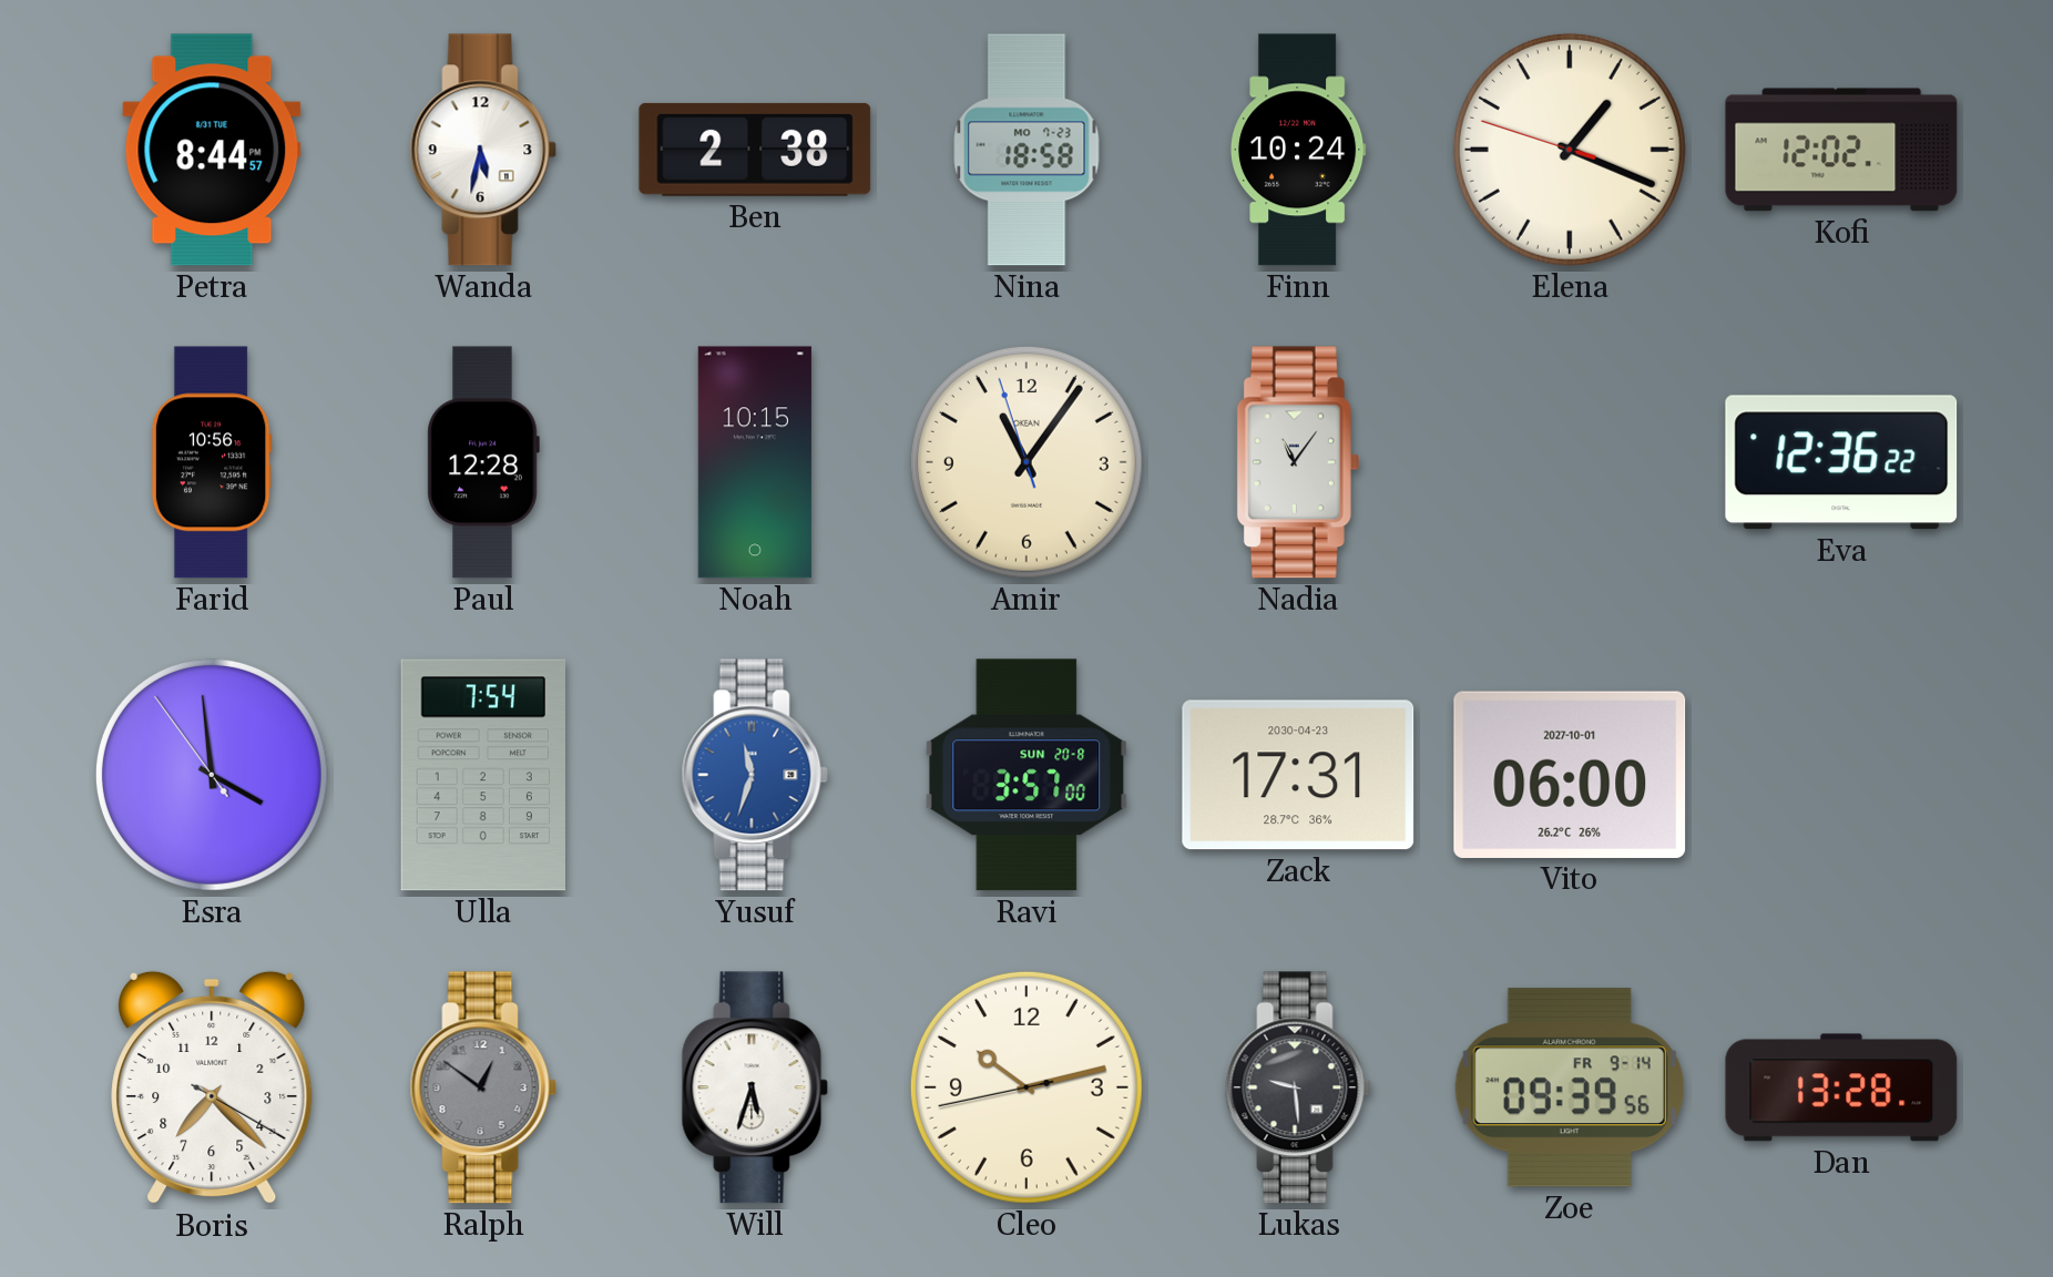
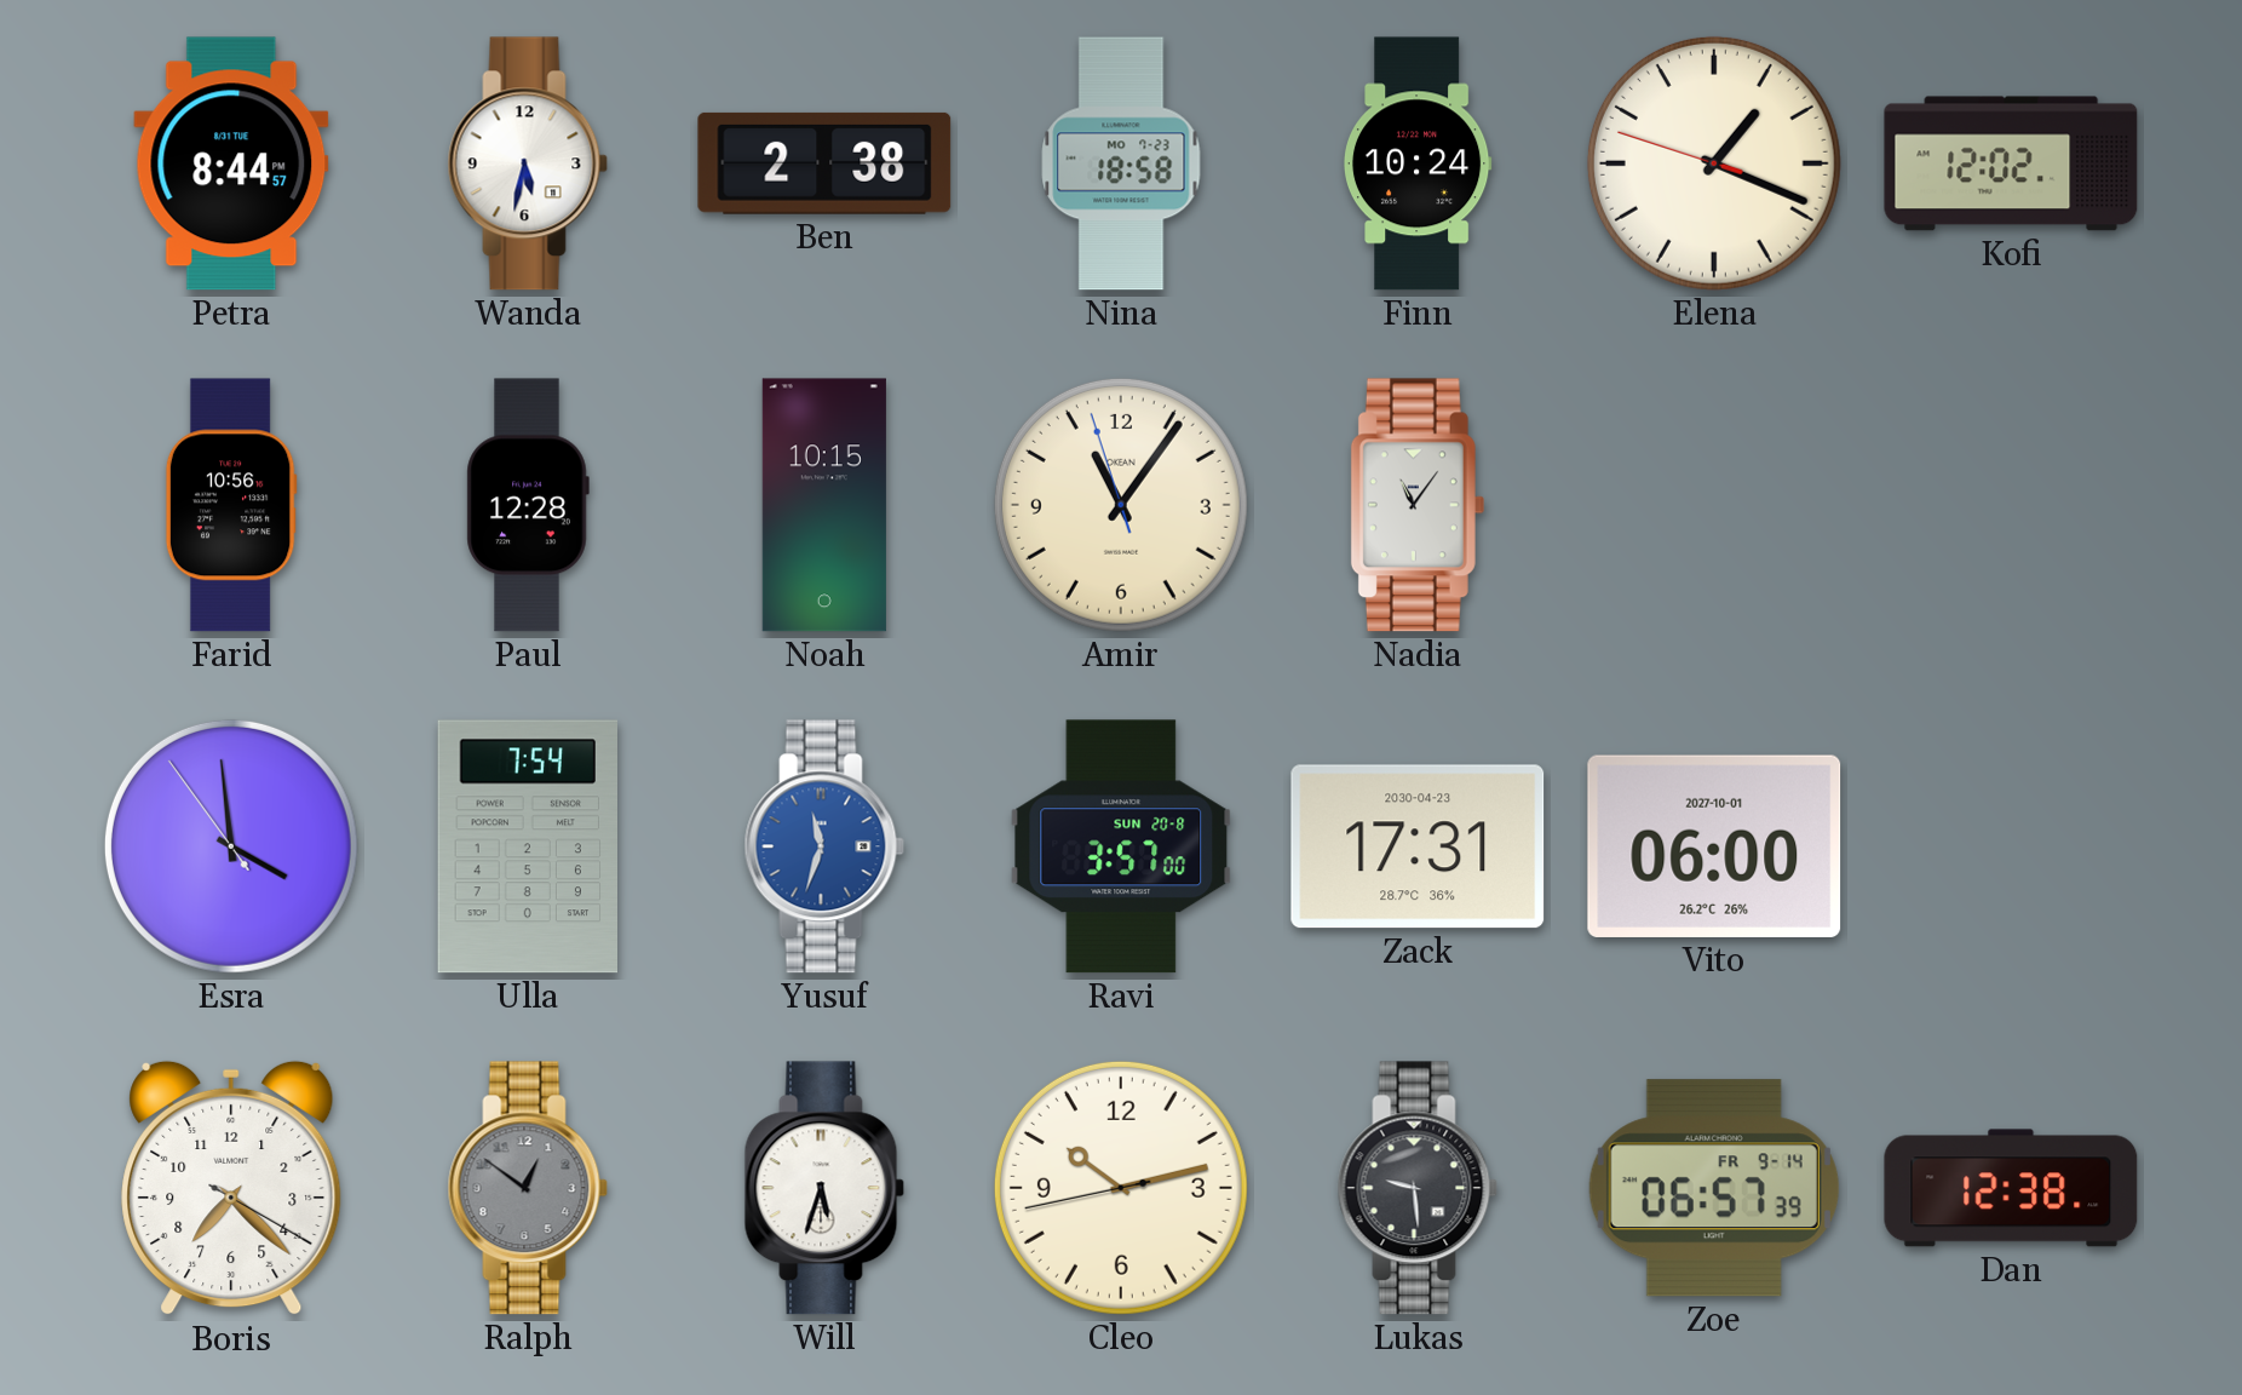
Eva: 12:36 -> none (1841, 462)
Zoe: 09:39 -> 06:57 (1714, 1188)
Dan: 13:28 -> 12:38 (2011, 1188)
